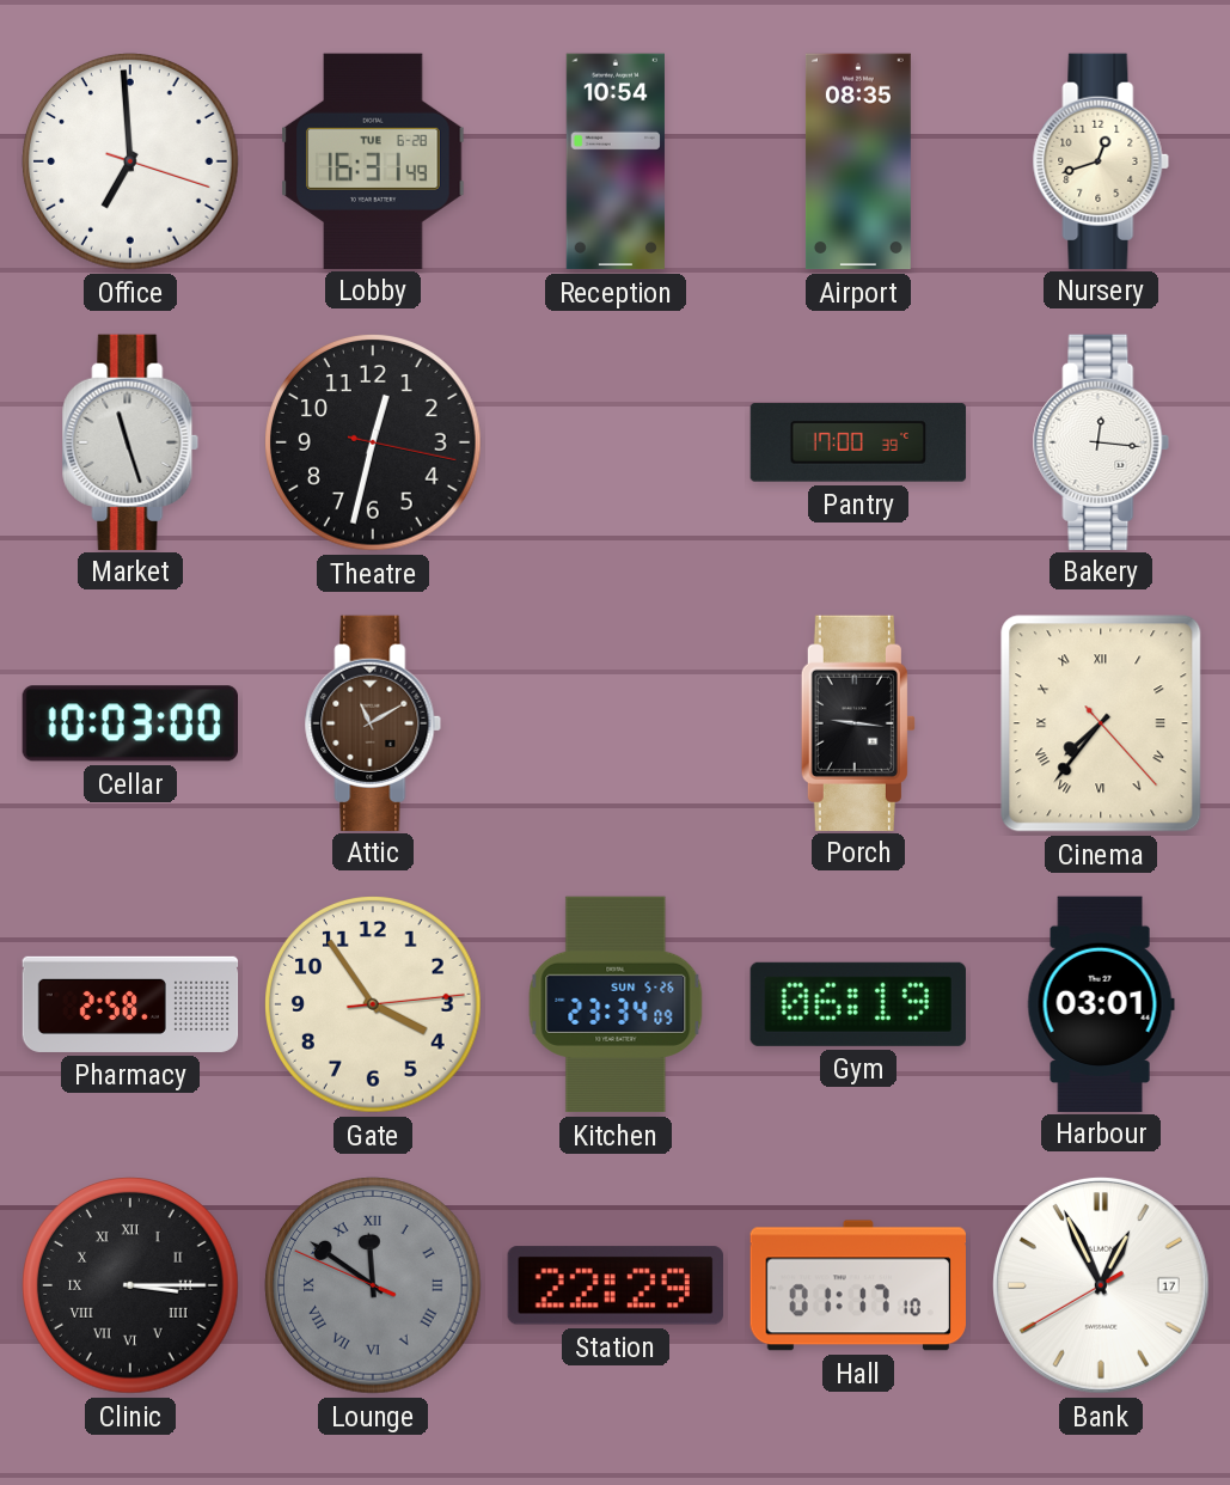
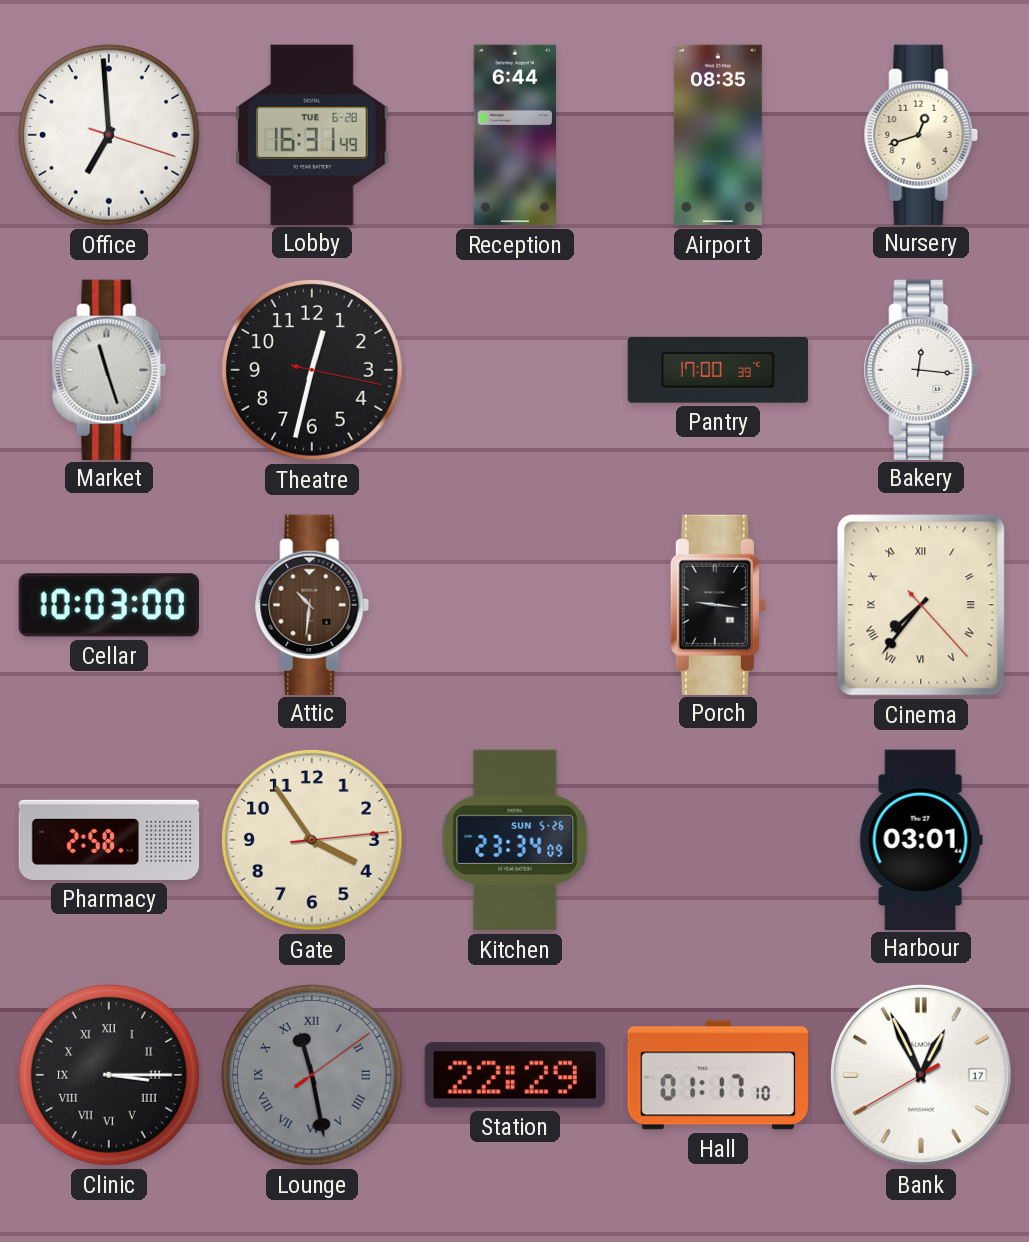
Reception: 10:54 -> 6:44 (515, 135)
Attic: 11:10 -> 10:31 (312, 604)
Gym: 06:19 -> none (858, 1004)
Lounge: 11:50 -> 11:28 (312, 1075)
